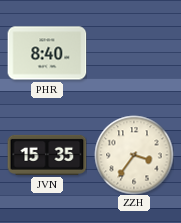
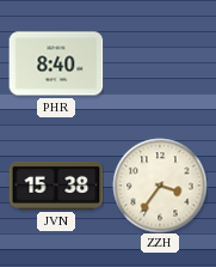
JVN: 15:35 -> 15:38 (56, 186)
